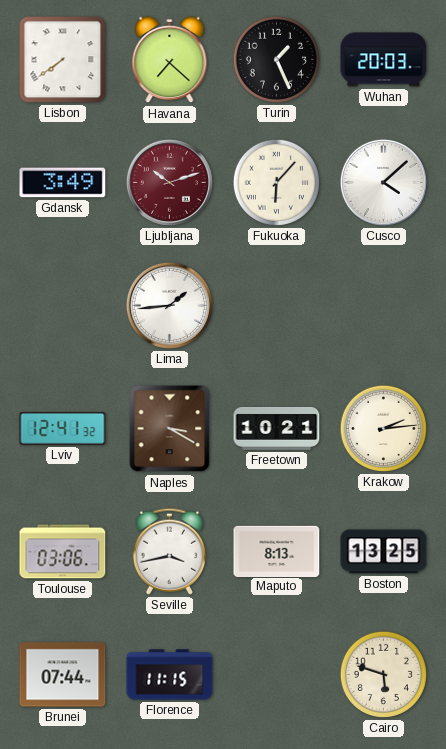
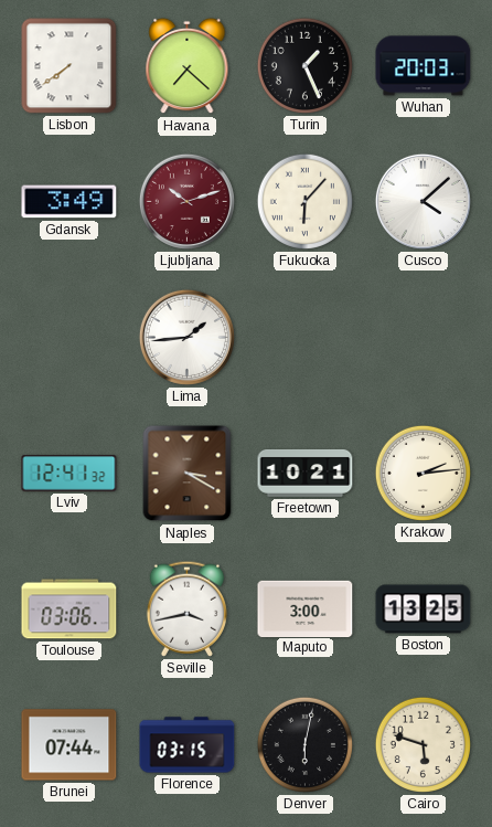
Maputo: 8:13 -> 3:00 (306, 608)
Florence: 11:15 -> 03:15 (188, 745)
Denver: none -> 6:02 (304, 744)
